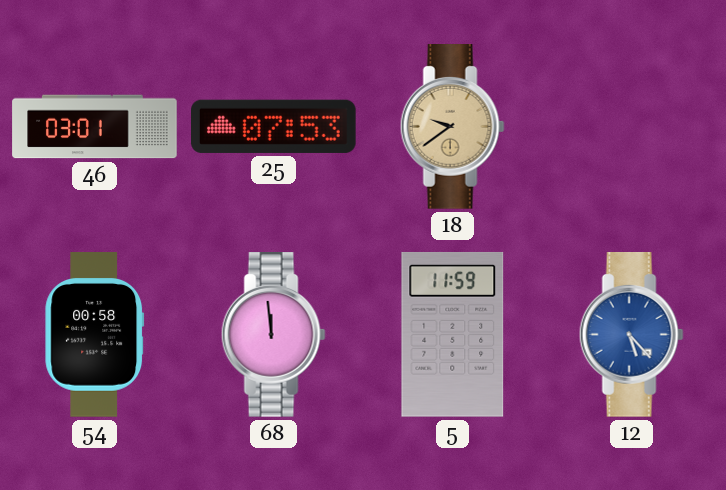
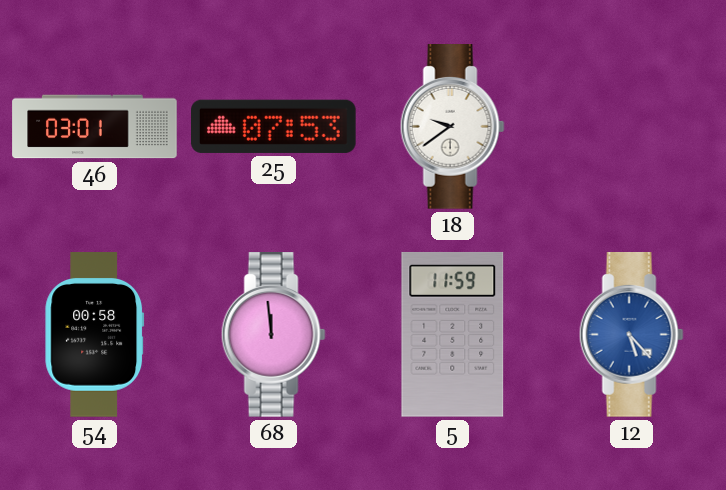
18 dial: champagne -> white (452, 127)
